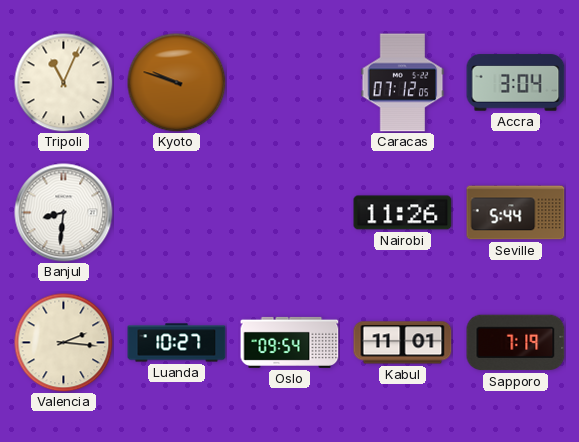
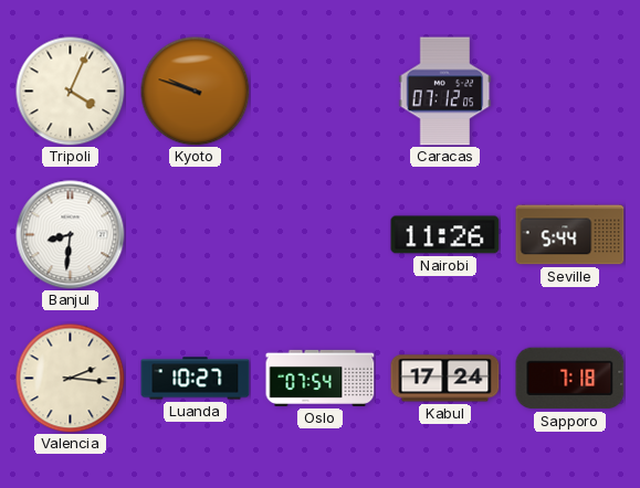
Tripoli: 11:04 -> 4:04 (71, 92)
Accra: 3:04 -> none (516, 83)
Oslo: 09:54 -> 07:54 (321, 378)
Kabul: 11:01 -> 17:24 (445, 379)
Sapporo: 7:19 -> 7:18 (570, 379)
